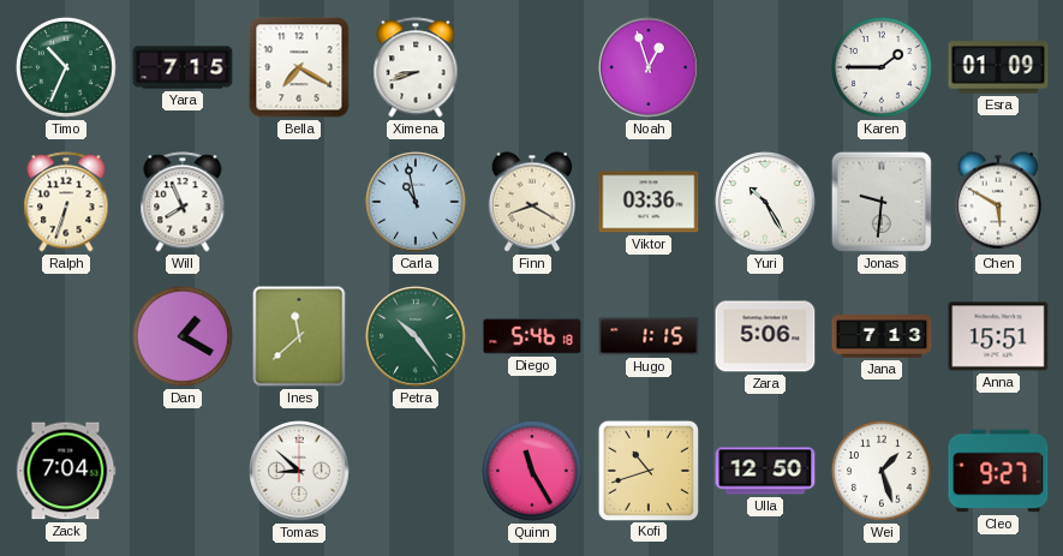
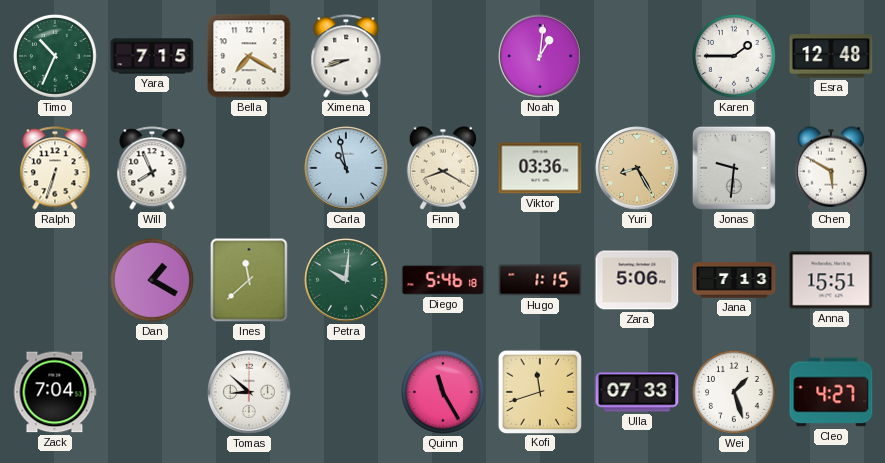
Noah: 12:57 -> 1:01 (540, 56)
Esra: 01:09 -> 12:48 (831, 56)
Yuri: 10:25 -> 8:25 (637, 168)
Yuri dial: white -> champagne (637, 168)
Petra: 10:24 -> 10:01 (346, 280)
Kofi: 10:42 -> 11:42 (539, 391)
Ulla: 12:50 -> 07:33 (637, 392)
Cleo: 9:27 -> 4:27 (831, 392)
